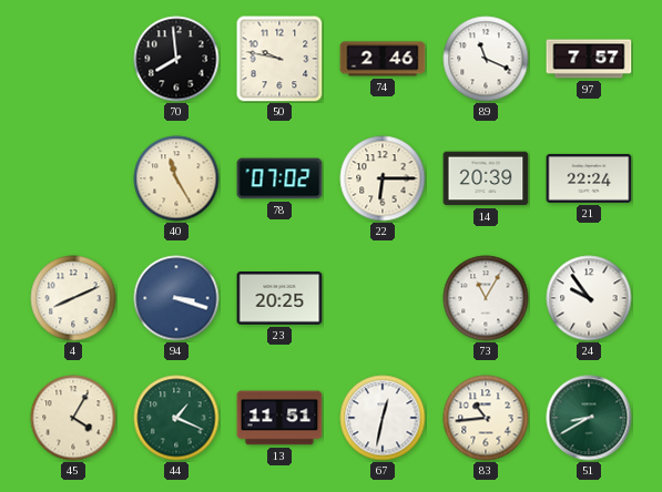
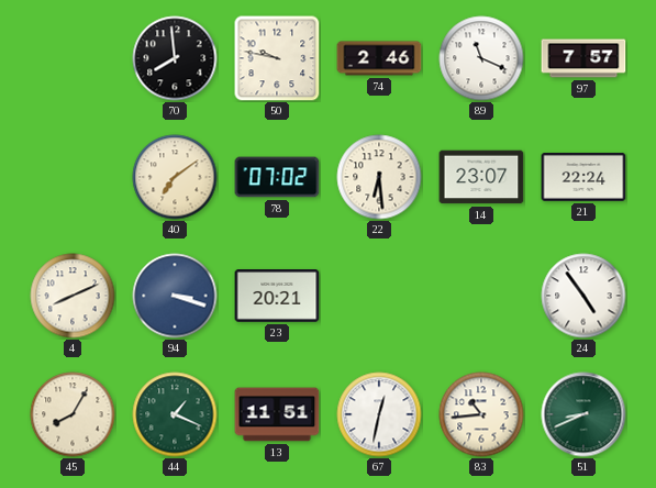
40: 11:25 -> 7:09 (175, 177)
22: 6:15 -> 6:29 (379, 177)
14: 20:39 -> 23:07 (481, 177)
23: 20:25 -> 20:21 (277, 297)
73: 11:05 -> none (486, 298)
24: 9:54 -> 4:54 (583, 296)
45: 4:05 -> 8:05 (73, 414)
51: 8:40 -> 8:41 (583, 414)
